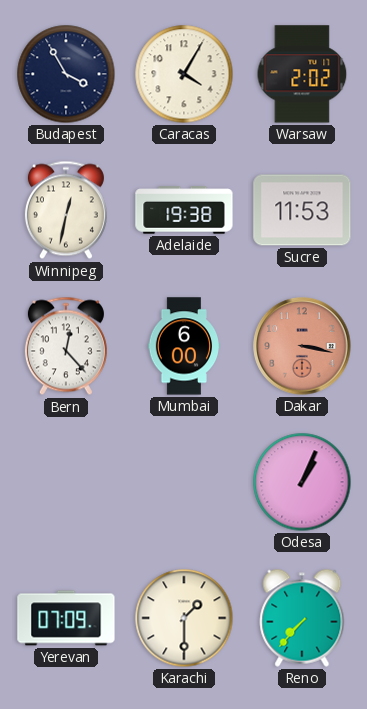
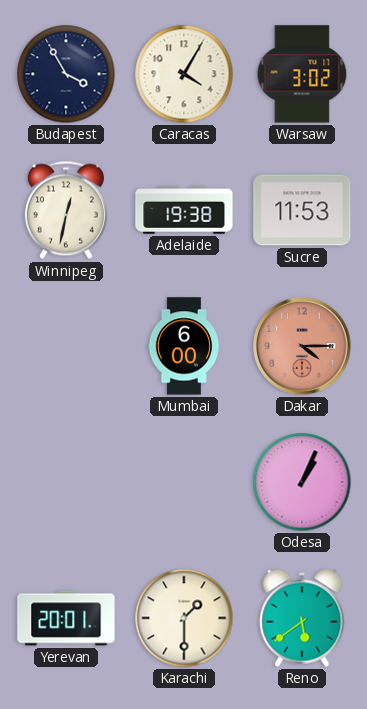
Warsaw: 2:02 -> 3:02 (302, 74)
Bern: 12:23 -> none (66, 346)
Dakar: 3:17 -> 4:15 (302, 346)
Yerevan: 07:09 -> 20:01 (66, 618)
Reno: 7:37 -> 5:39 (302, 618)
